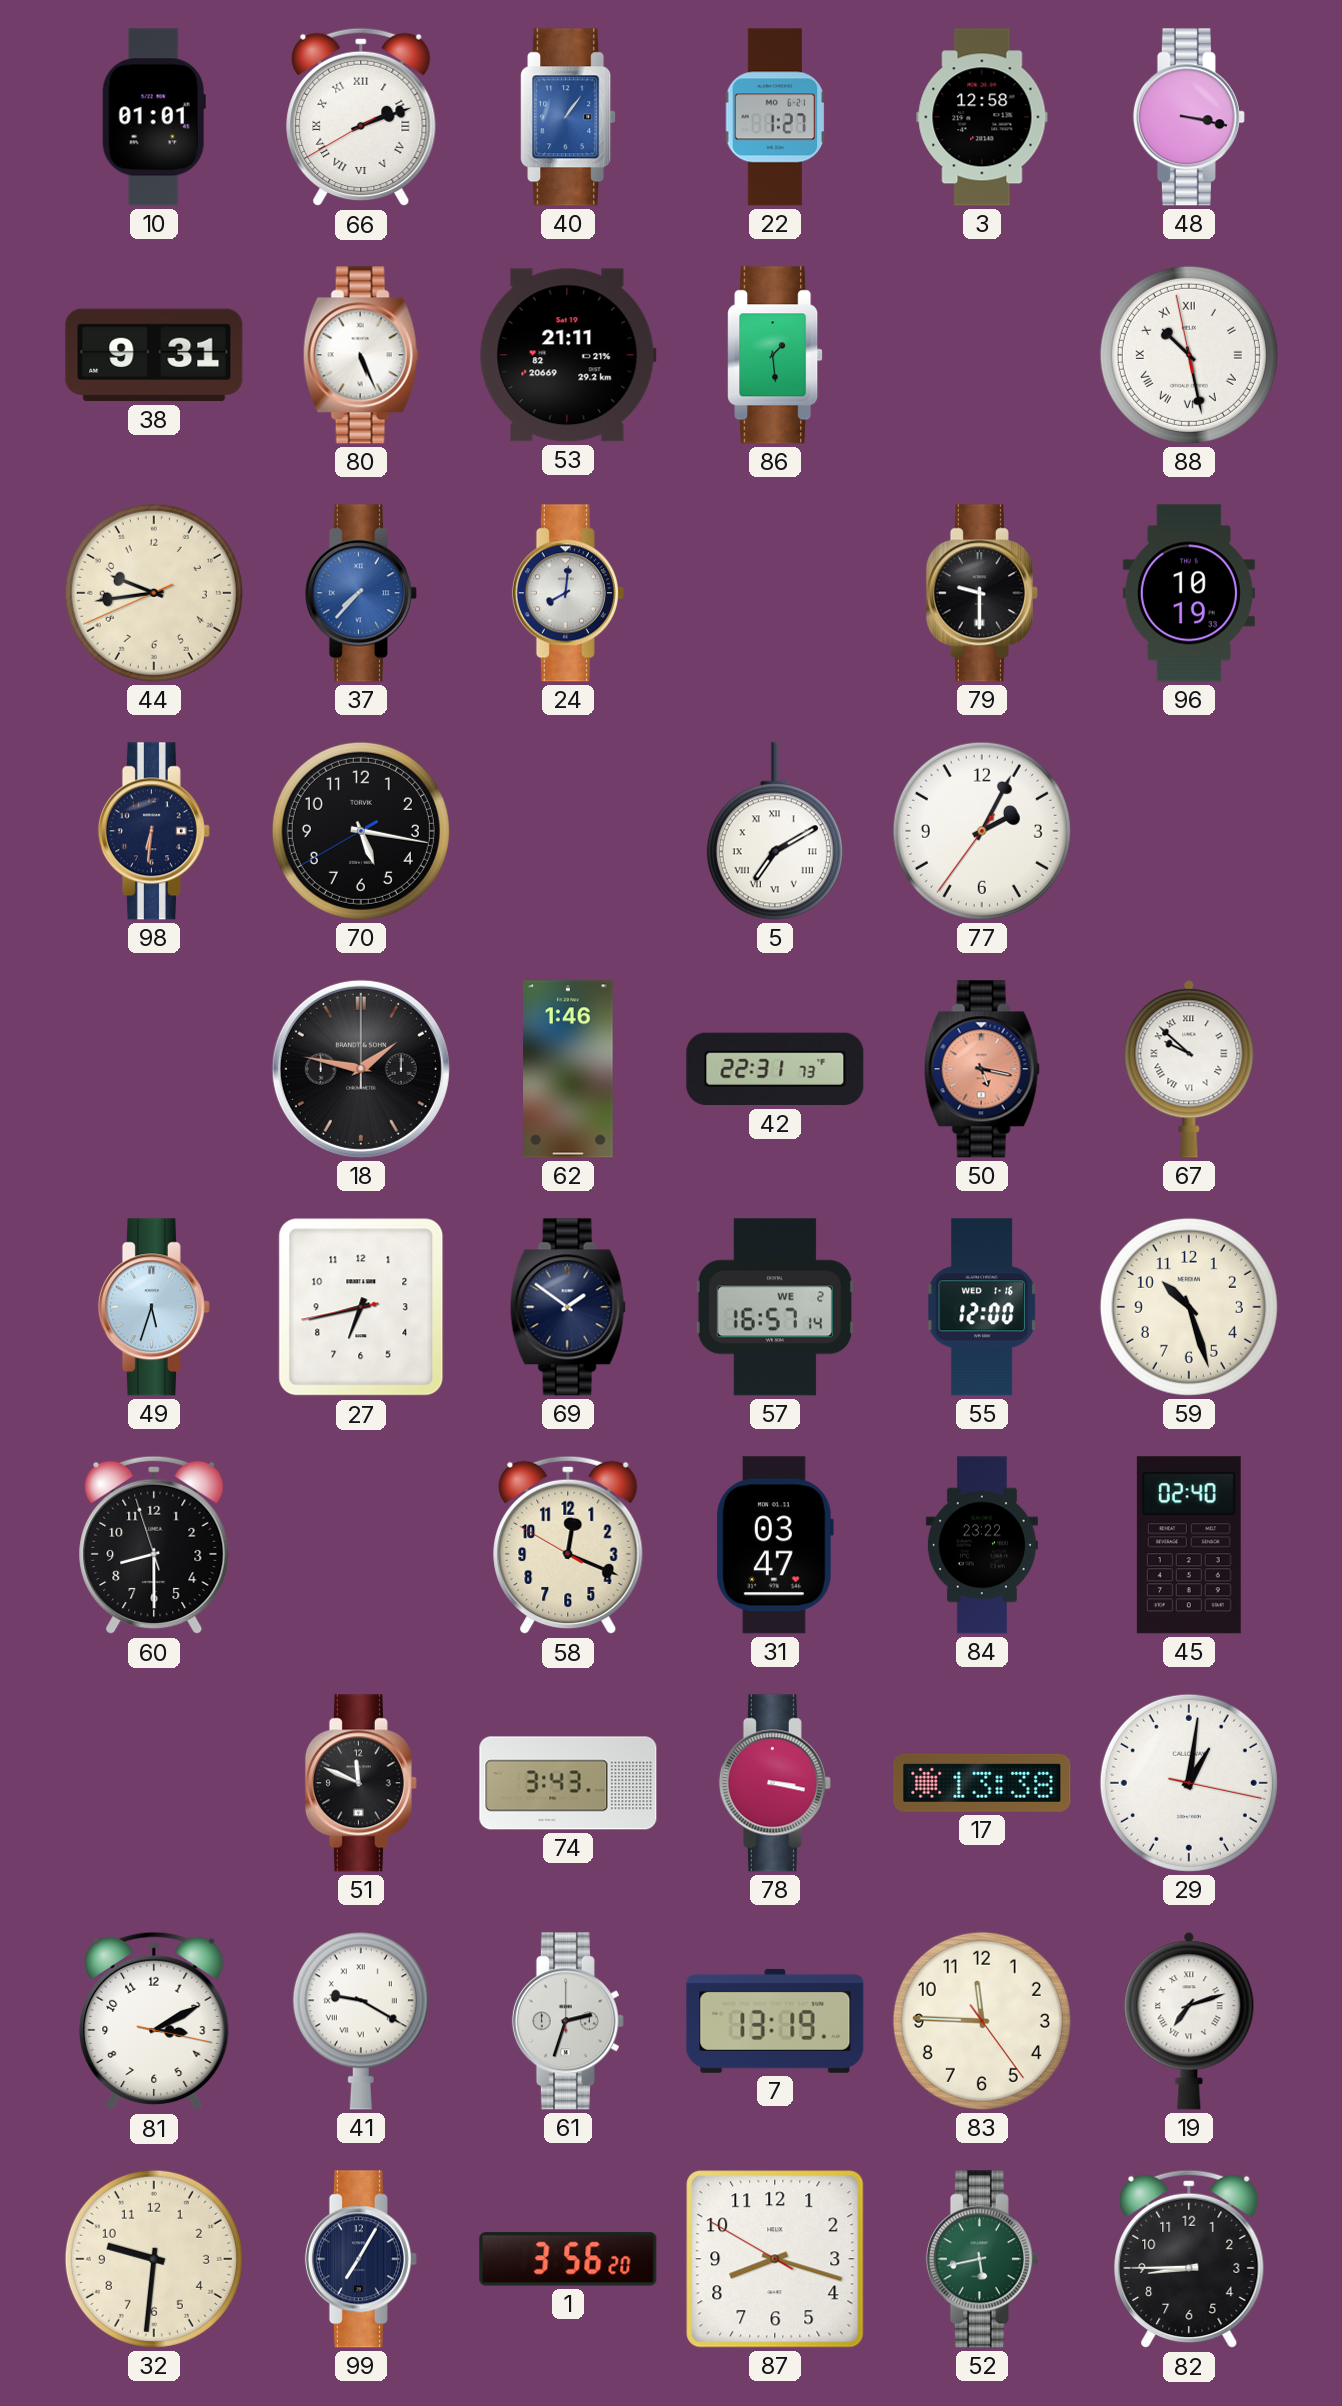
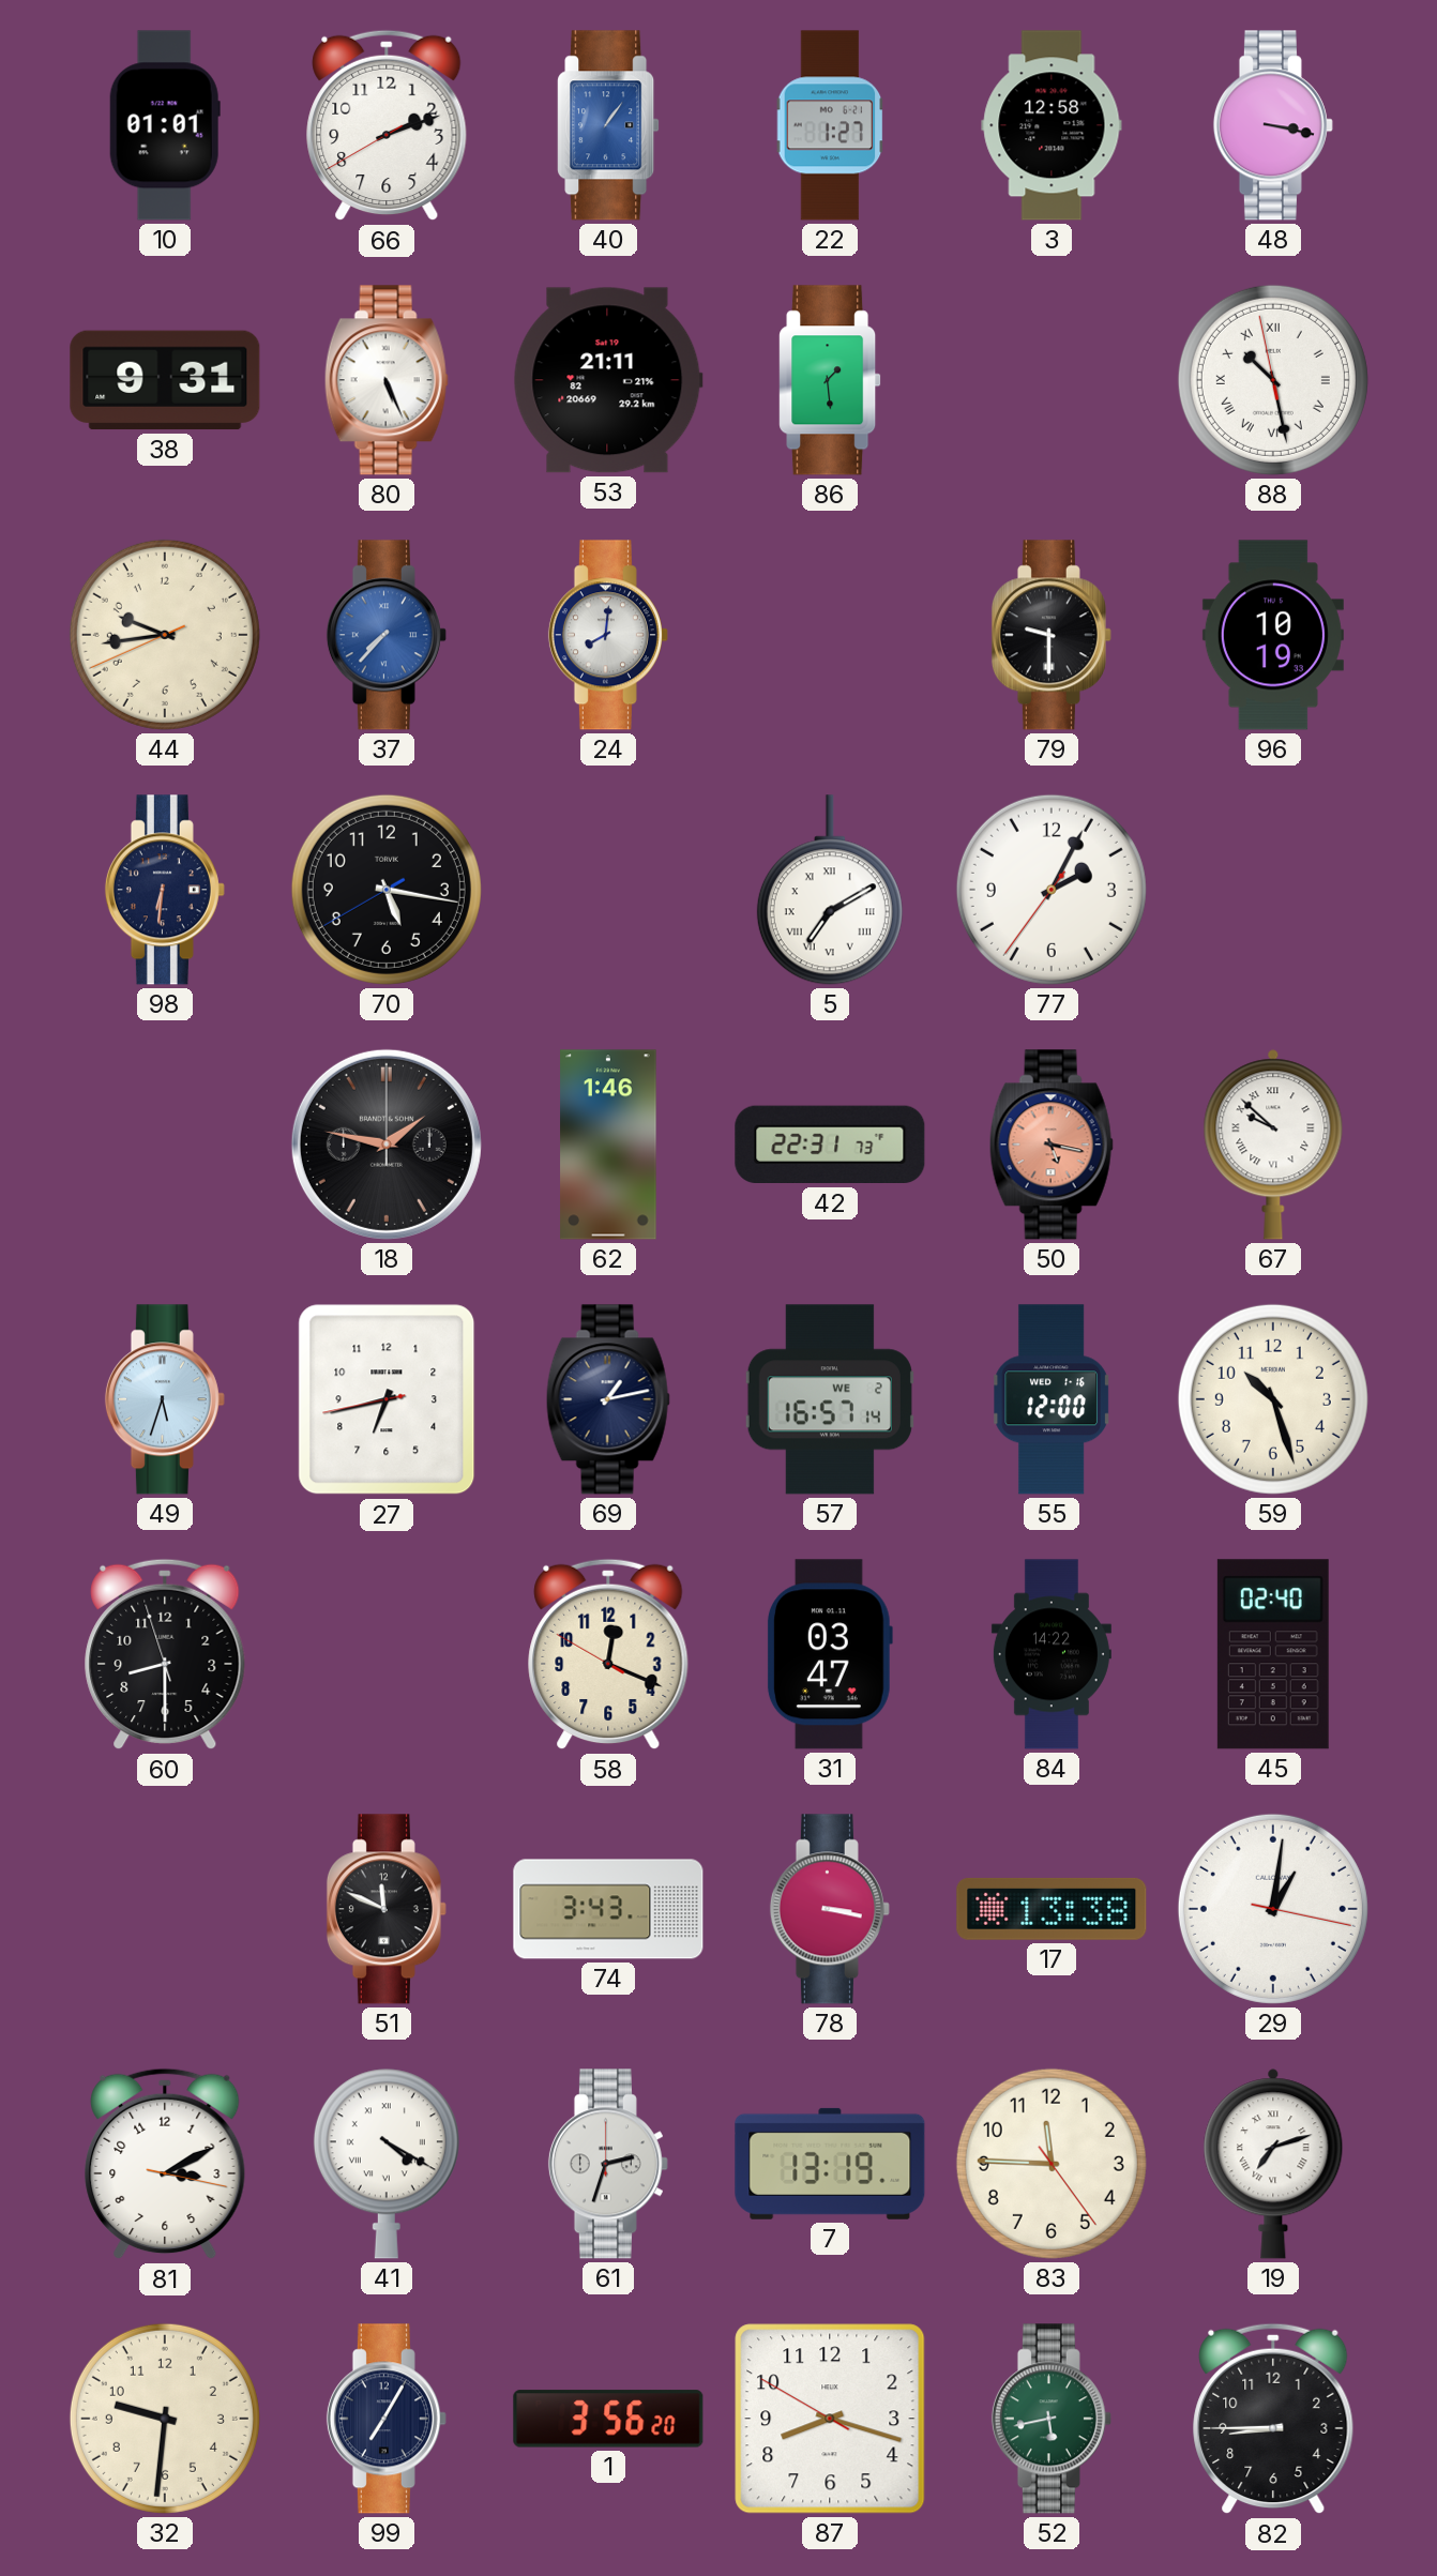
66 numerals: Roman -> Arabic (387, 125)
69: 1:51 -> 1:13 (608, 1399)
84: 23:22 -> 14:22 (1052, 1654)
41: 9:20 -> 4:20 (387, 2164)
